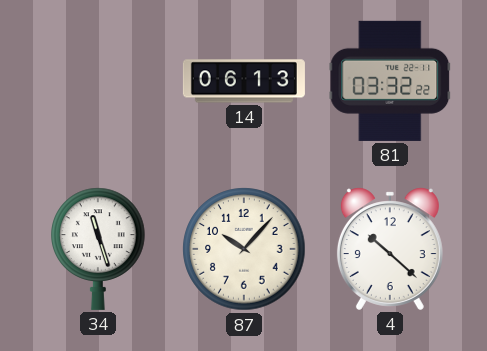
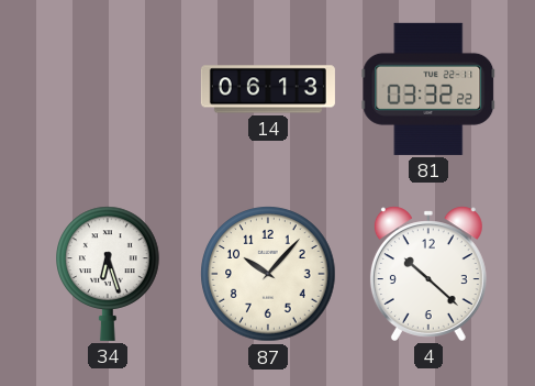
34: 11:27 -> 6:27 (109, 274)
